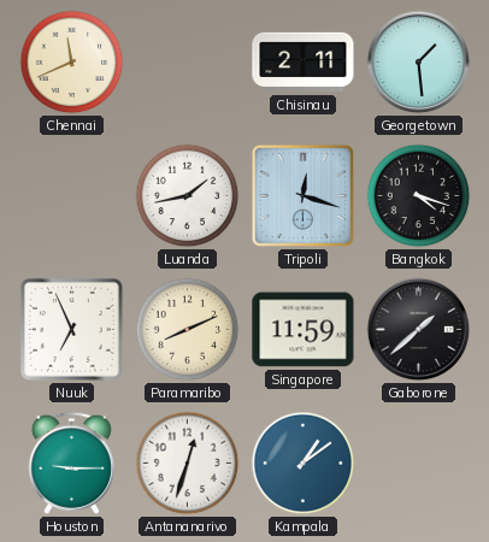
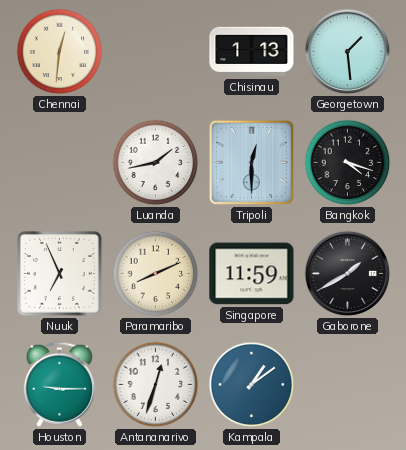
Chennai: 11:41 -> 12:31 (60, 52)
Chisinau: 2:11 -> 1:13 (252, 52)
Tripoli: 12:18 -> 12:30 (251, 162)
Gaborone: 1:38 -> 1:40 (348, 274)
